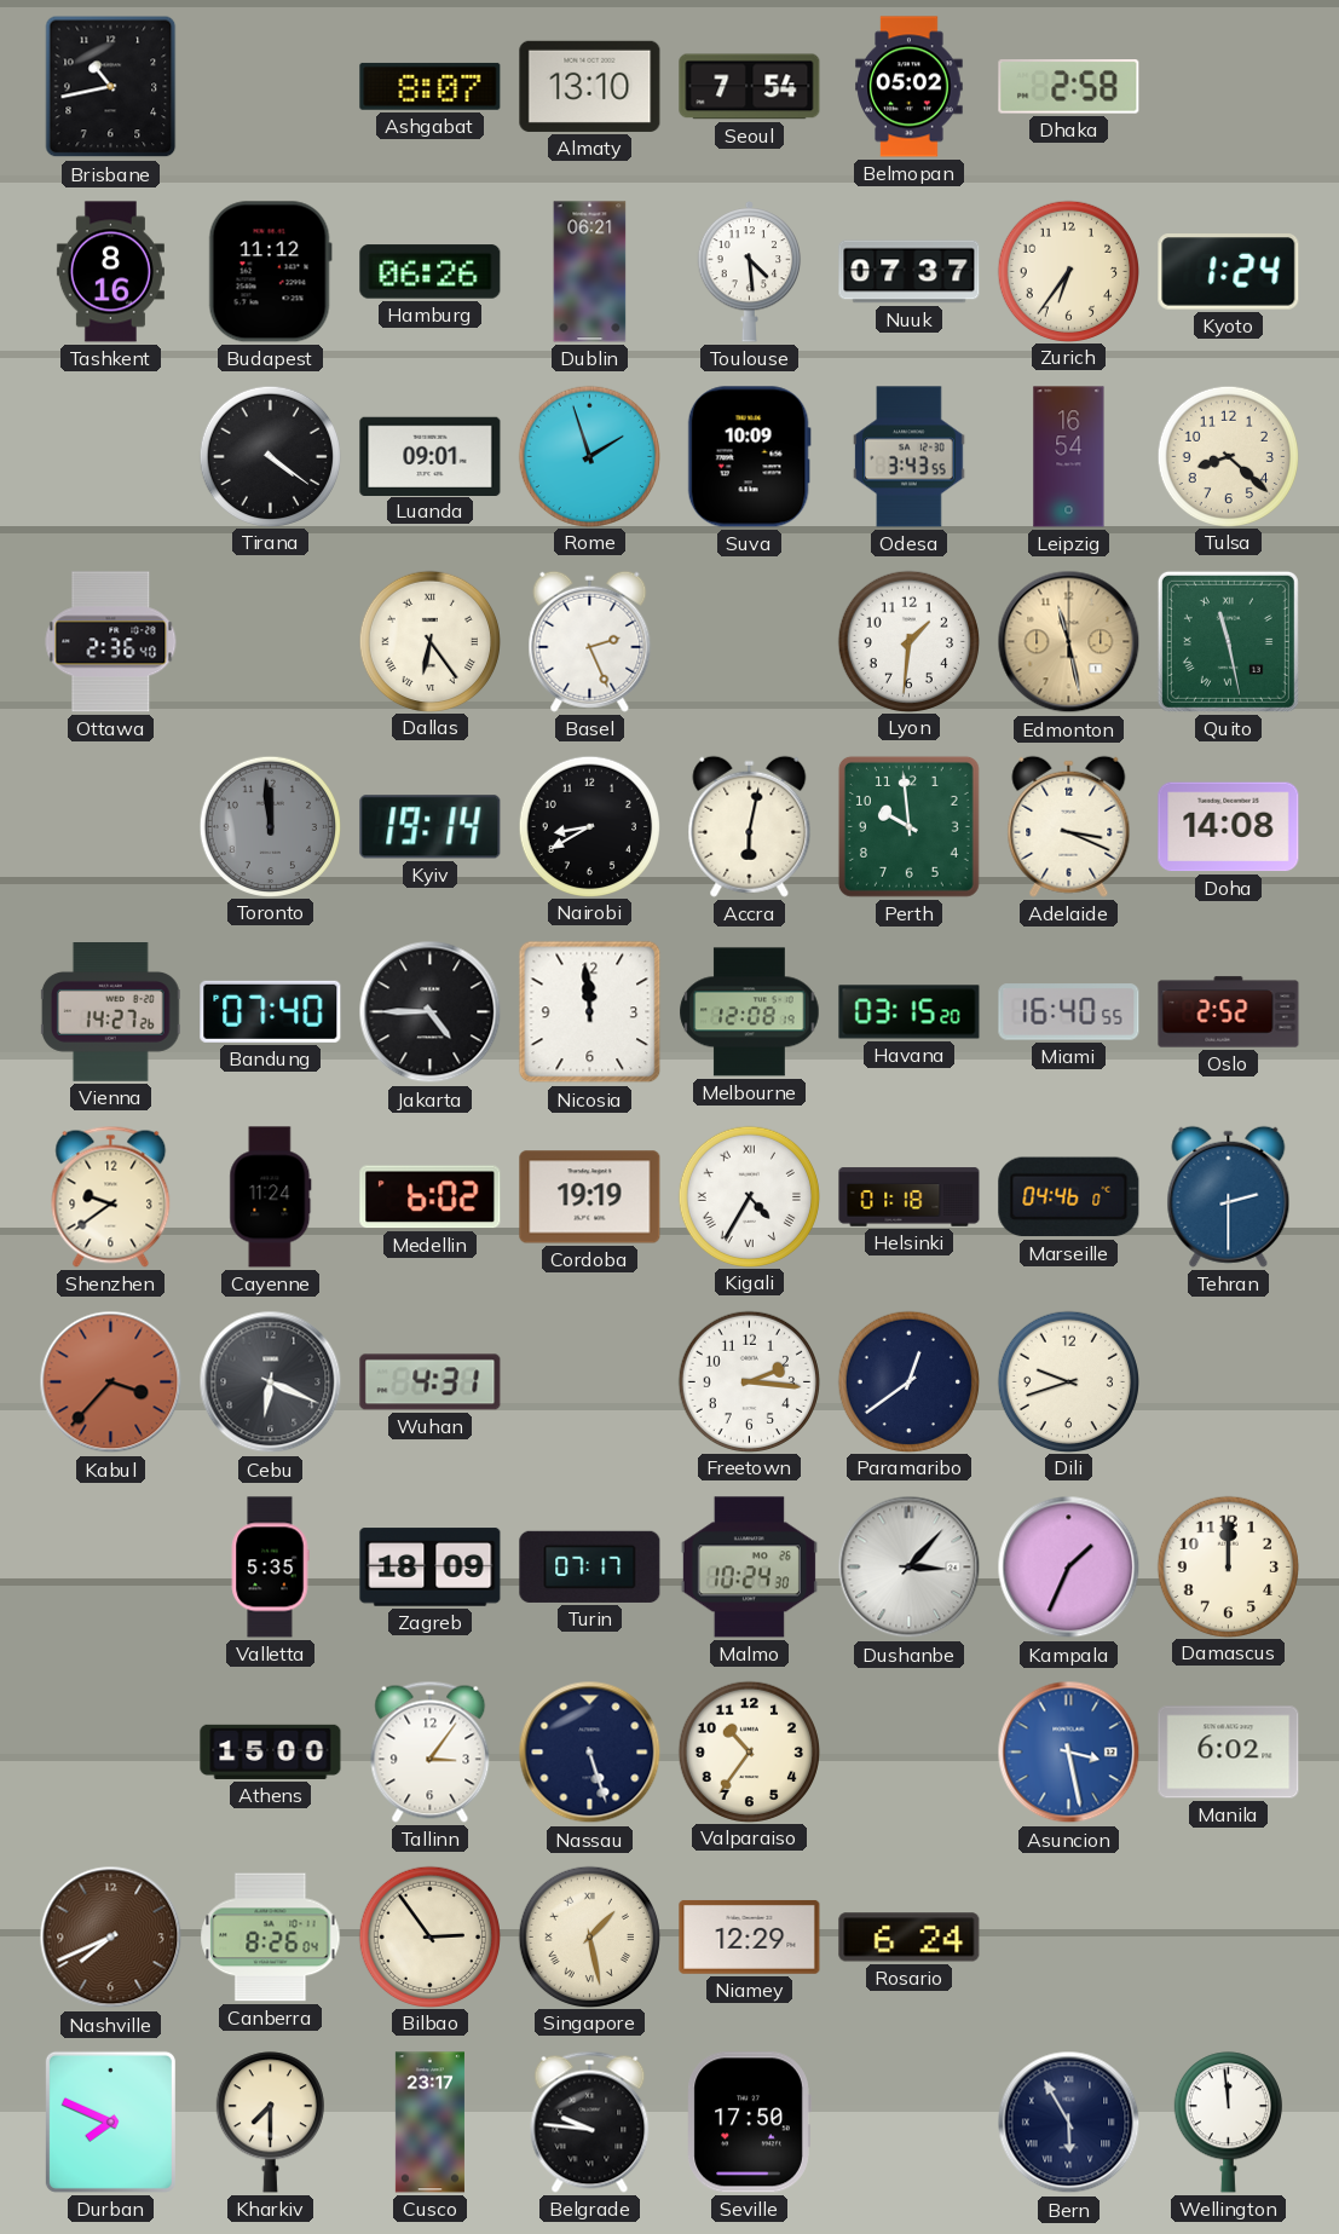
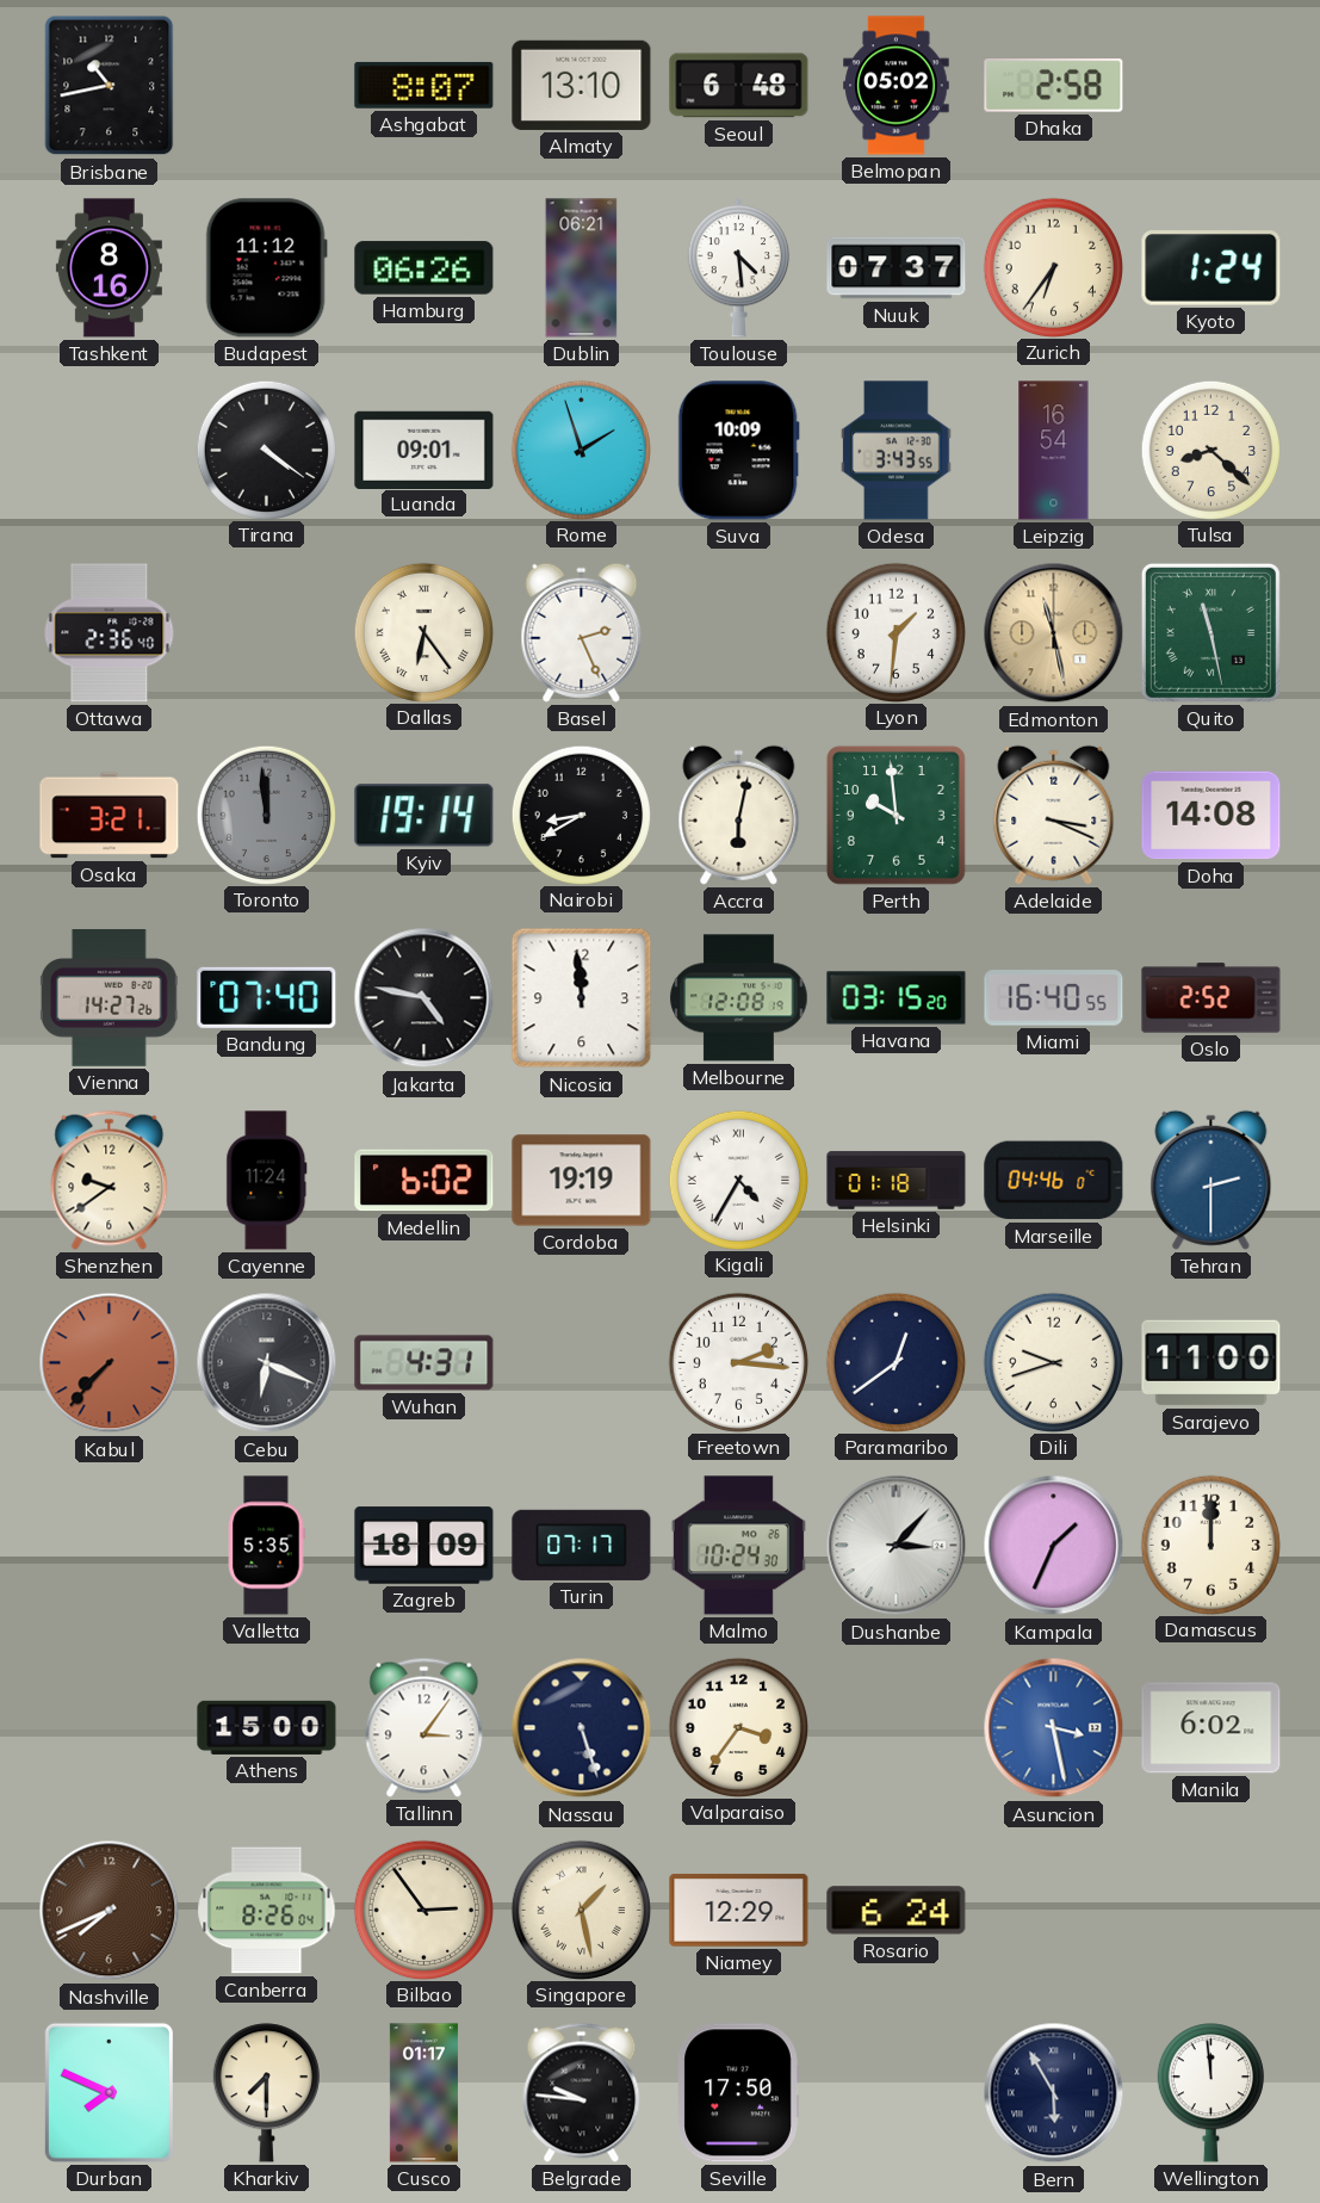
Seoul: 7:54 -> 6:48 (739, 86)
Osaka: none -> 3:21 (110, 816)
Jakarta: 4:45 -> 4:47 (424, 998)
Kabul: 3:37 -> 7:37 (110, 1363)
Sarajevo: none -> 11:00 (1211, 1363)
Valparaiso: 10:36 -> 3:36 (738, 1727)
Cusco: 23:17 -> 01:17 (423, 2093)
